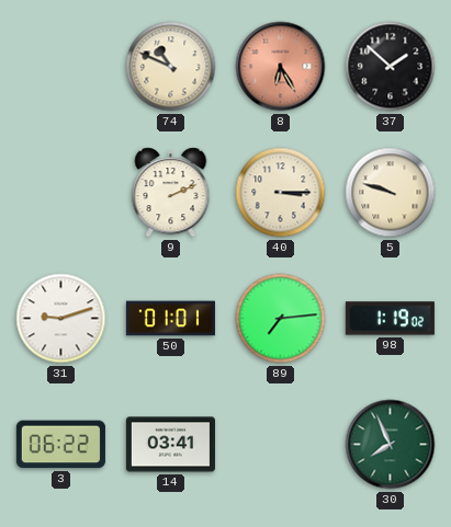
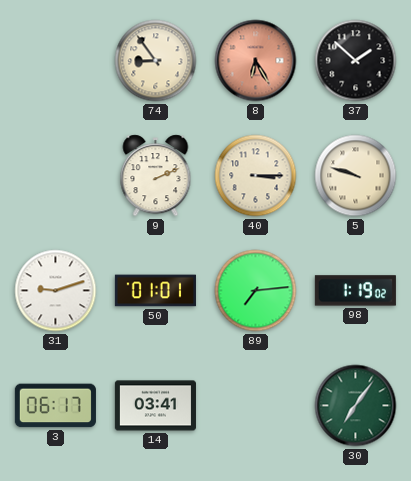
74: 10:49 -> 8:54 (156, 61)
3: 06:22 -> 06:17 (55, 406)
30: 7:56 -> 7:06 (356, 406)
